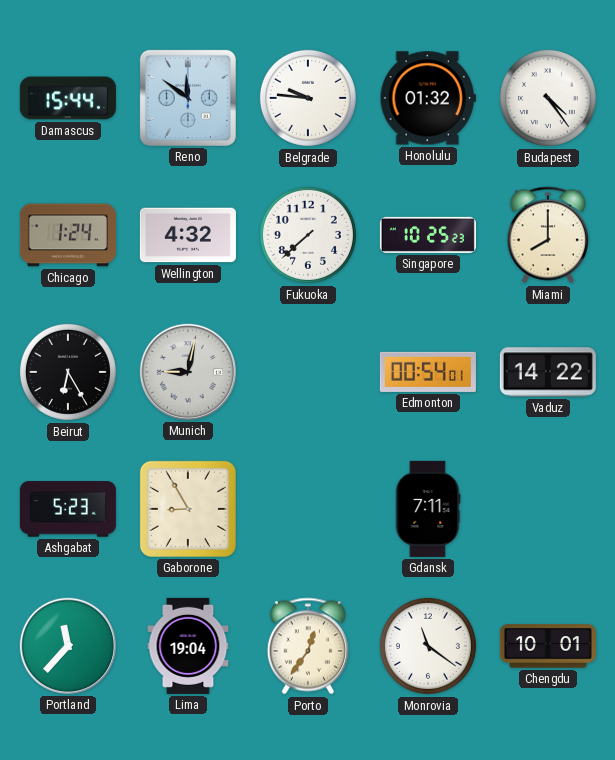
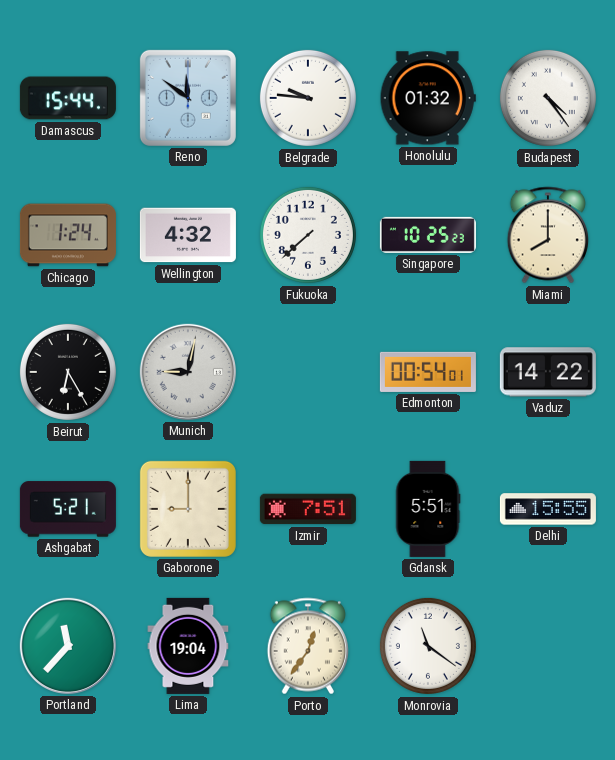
Ashgabat: 5:23 -> 5:21 (68, 509)
Gaborone: 8:55 -> 9:00 (188, 509)
Izmir: none -> 7:51 (308, 509)
Gdansk: 7:11 -> 5:51 (428, 509)
Delhi: none -> 15:55 (548, 509)
Chengdu: 10:01 -> none (548, 646)
